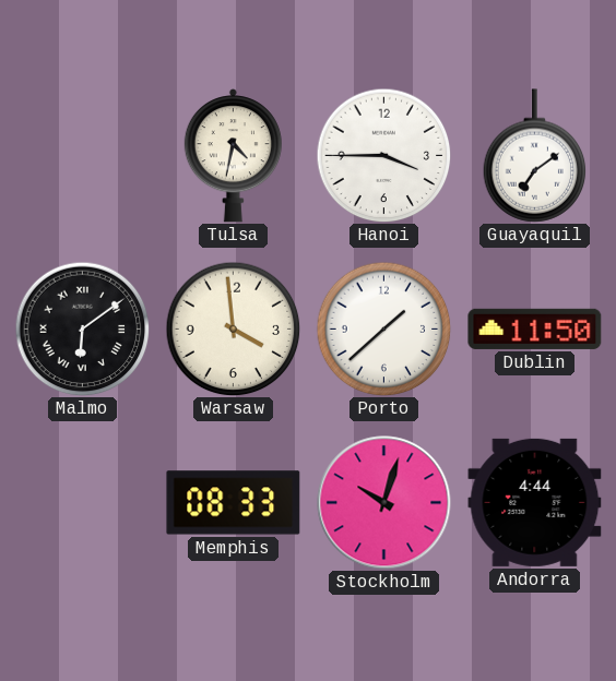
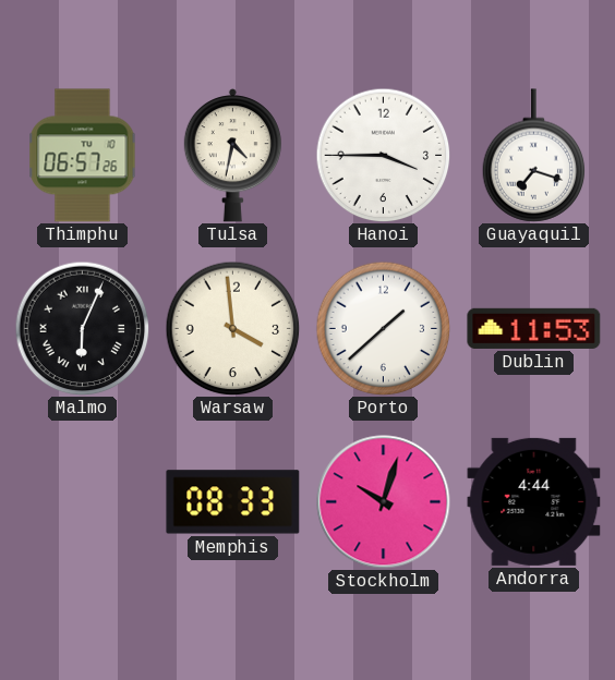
Thimphu: none -> 06:57 (83, 156)
Guayaquil: 7:09 -> 7:18 (534, 156)
Malmo: 6:09 -> 6:04 (82, 328)
Dublin: 11:50 -> 11:53 (534, 328)
